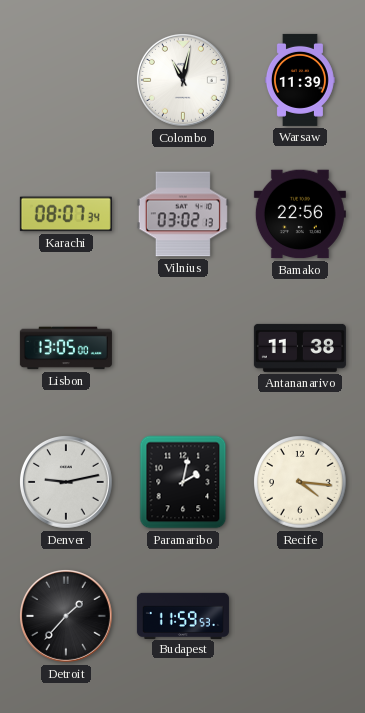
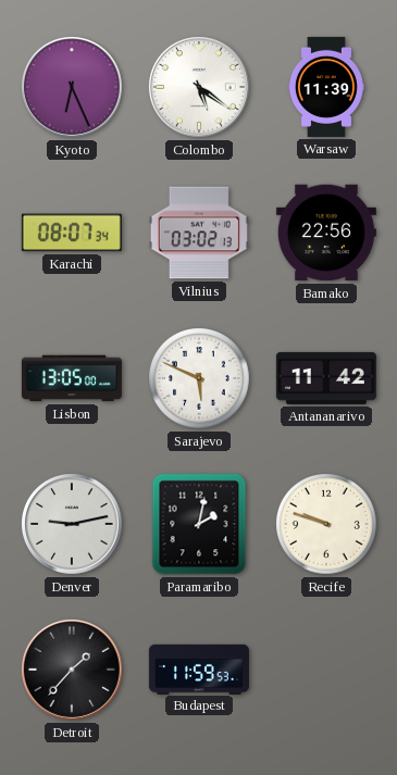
Kyoto: none -> 6:26 (72, 87)
Colombo: 11:02 -> 5:21 (199, 87)
Sarajevo: none -> 5:49 (199, 378)
Antananarivo: 11:38 -> 11:42 (326, 378)
Recife: 4:16 -> 9:48 (326, 524)
